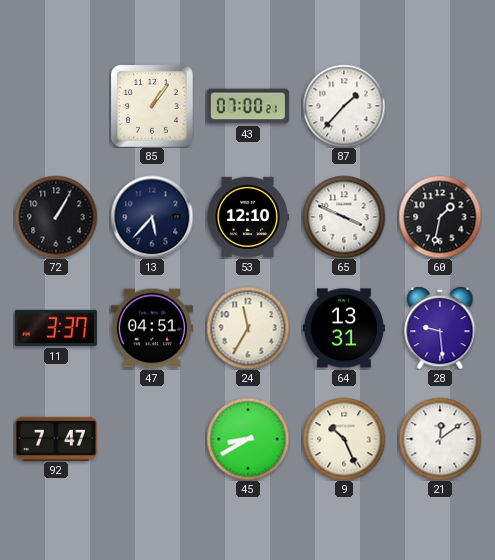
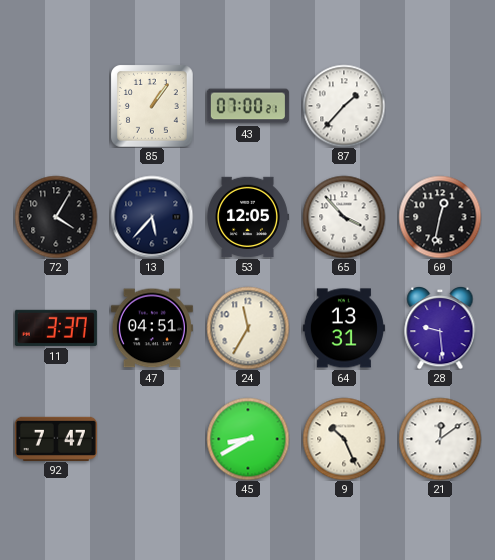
72: 1:05 -> 4:05 (56, 217)
53: 12:10 -> 12:05 (248, 217)
65: 3:49 -> 3:53 (344, 217)
60: 1:32 -> 12:32 (440, 217)
